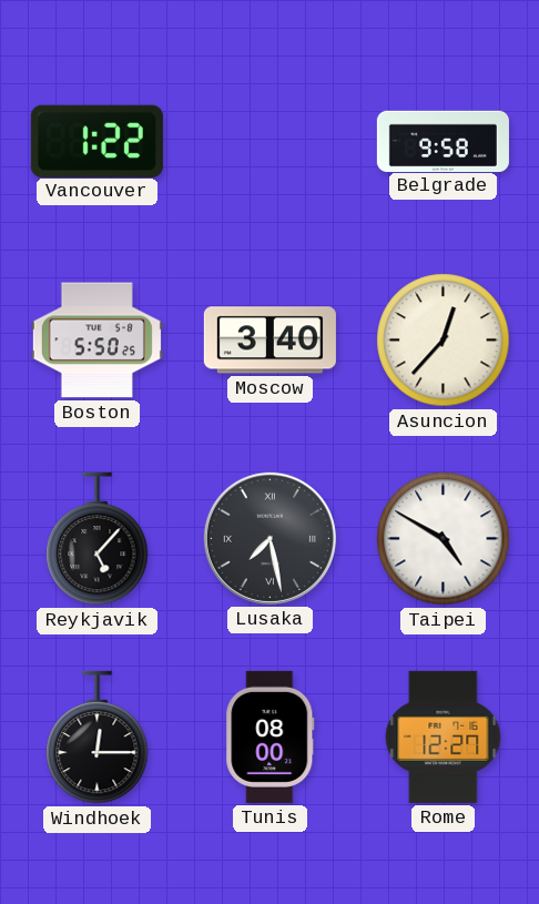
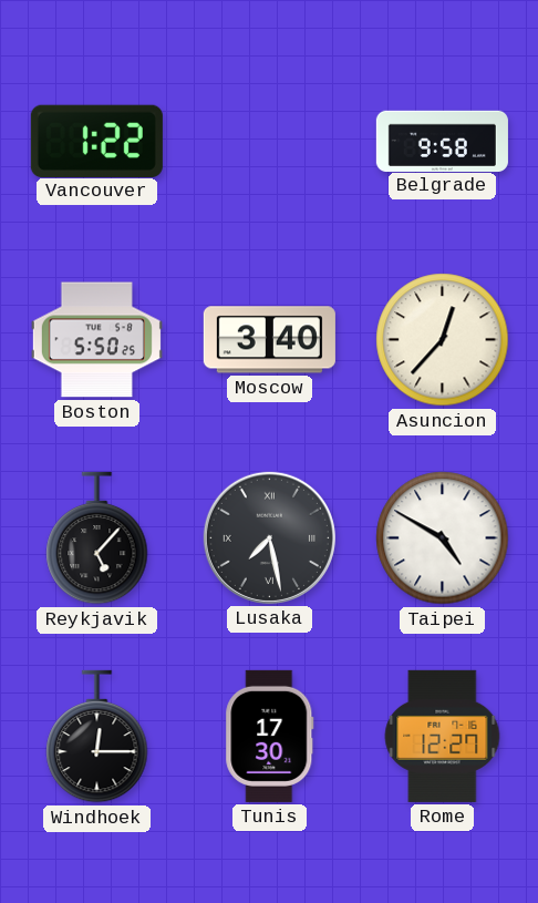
Tunis: 08:00 -> 17:30 (270, 736)
